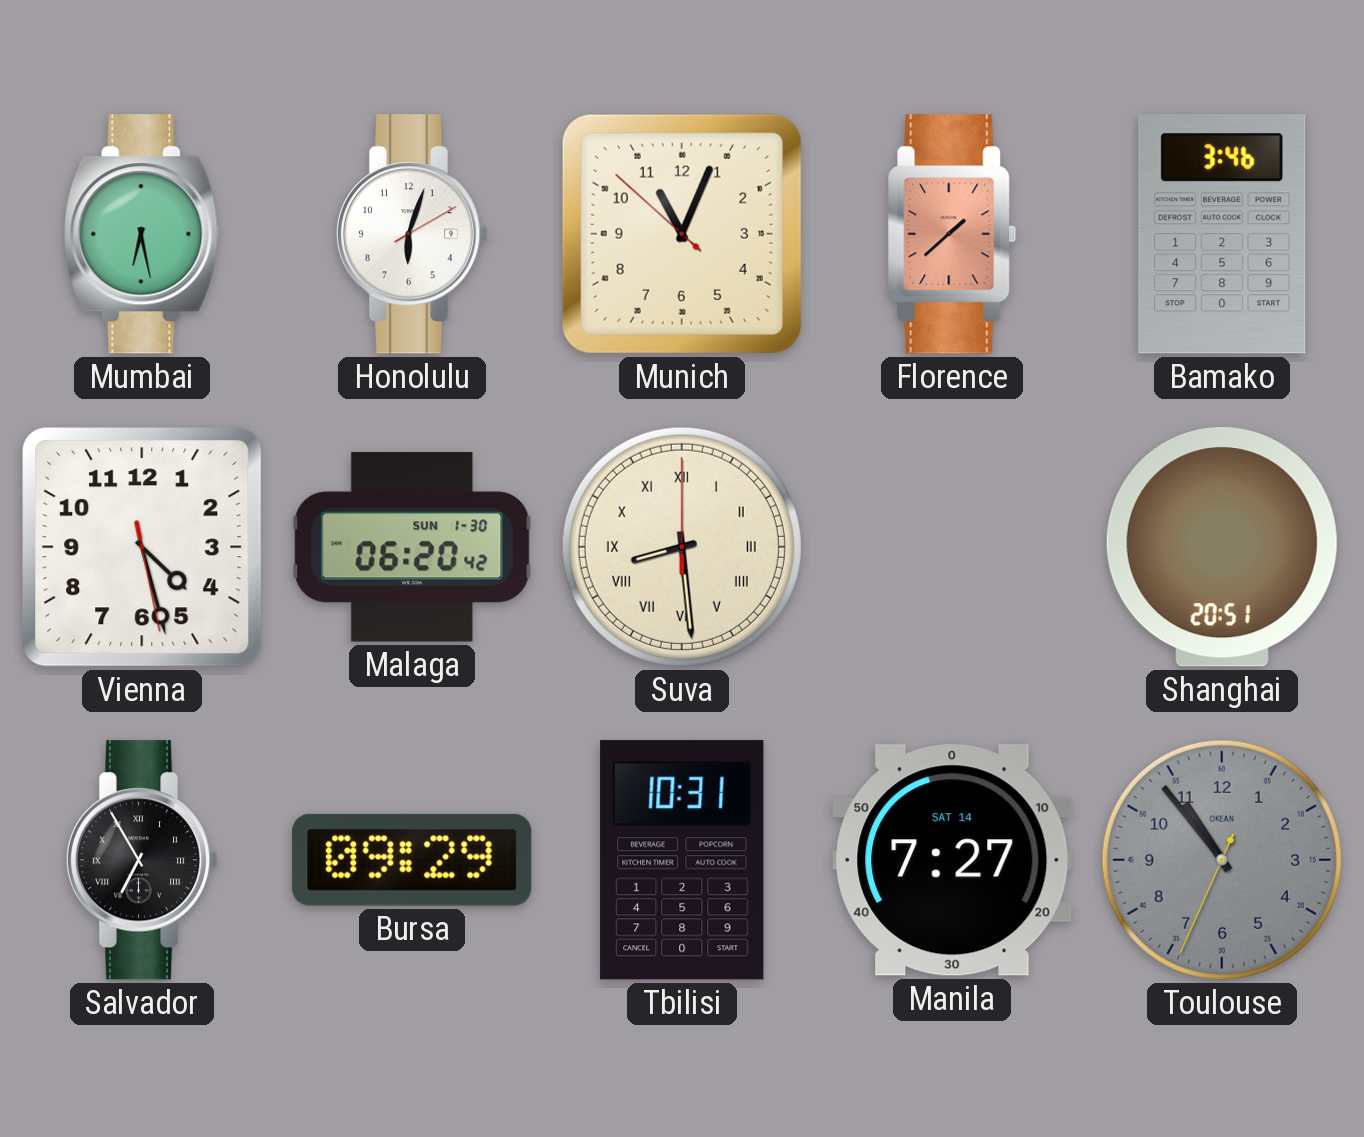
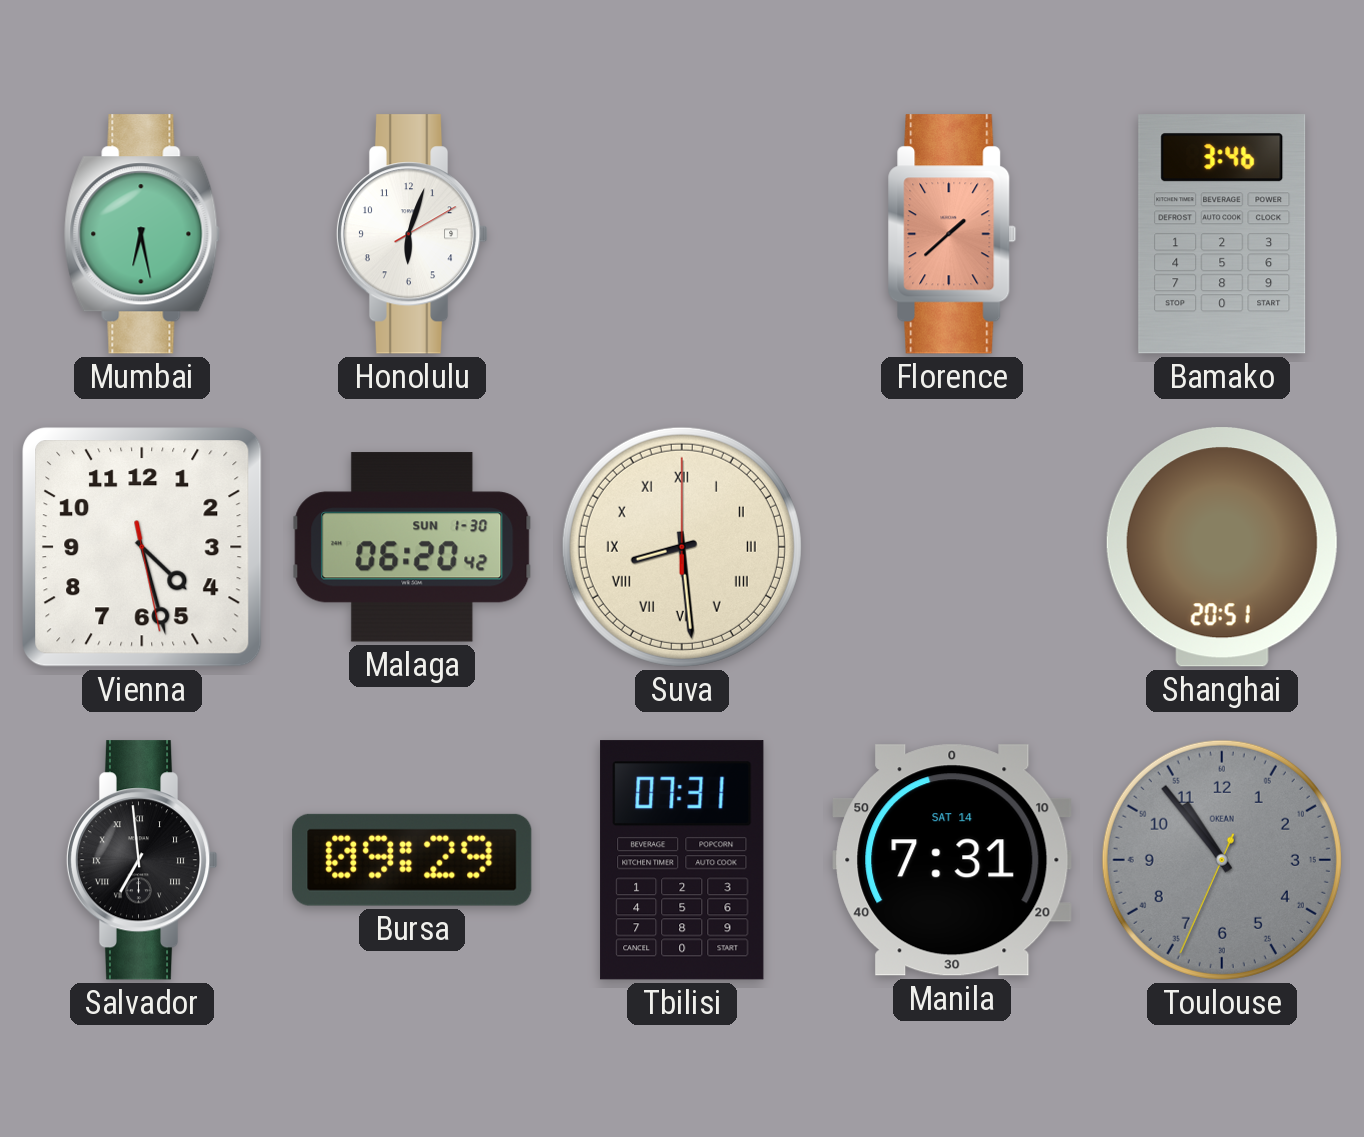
Munich: 11:03 -> none (682, 234)
Salvador: 6:55 -> 6:59 (142, 860)
Tbilisi: 10:31 -> 07:31 (682, 860)
Manila: 7:27 -> 7:31 (952, 860)
